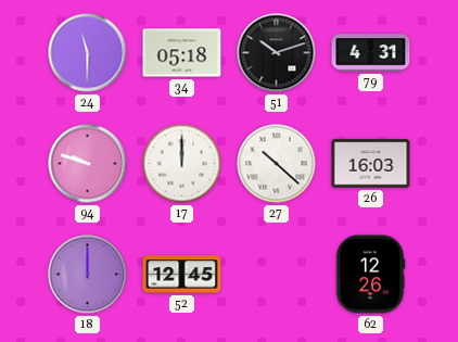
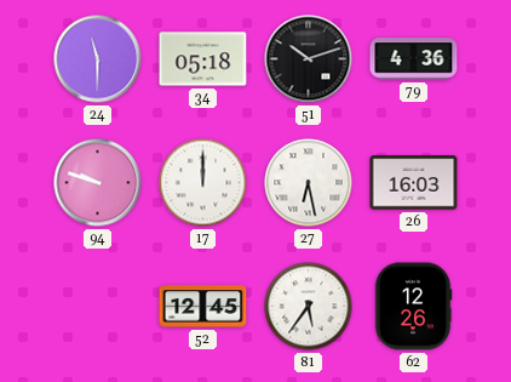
79: 4:31 -> 4:36 (414, 59)
27: 10:22 -> 6:28 (309, 183)
18: 12:00 -> none (88, 275)
81: none -> 5:36 (309, 307)
